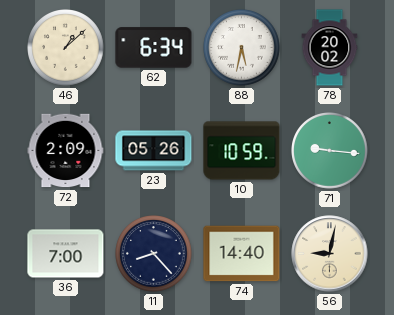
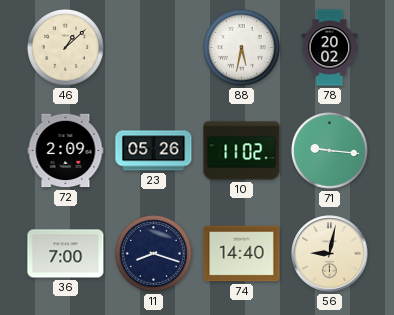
62: 6:34 -> none (154, 48)
10: 10:59 -> 11:02 (242, 151)
11: 8:23 -> 8:18 (154, 254)
